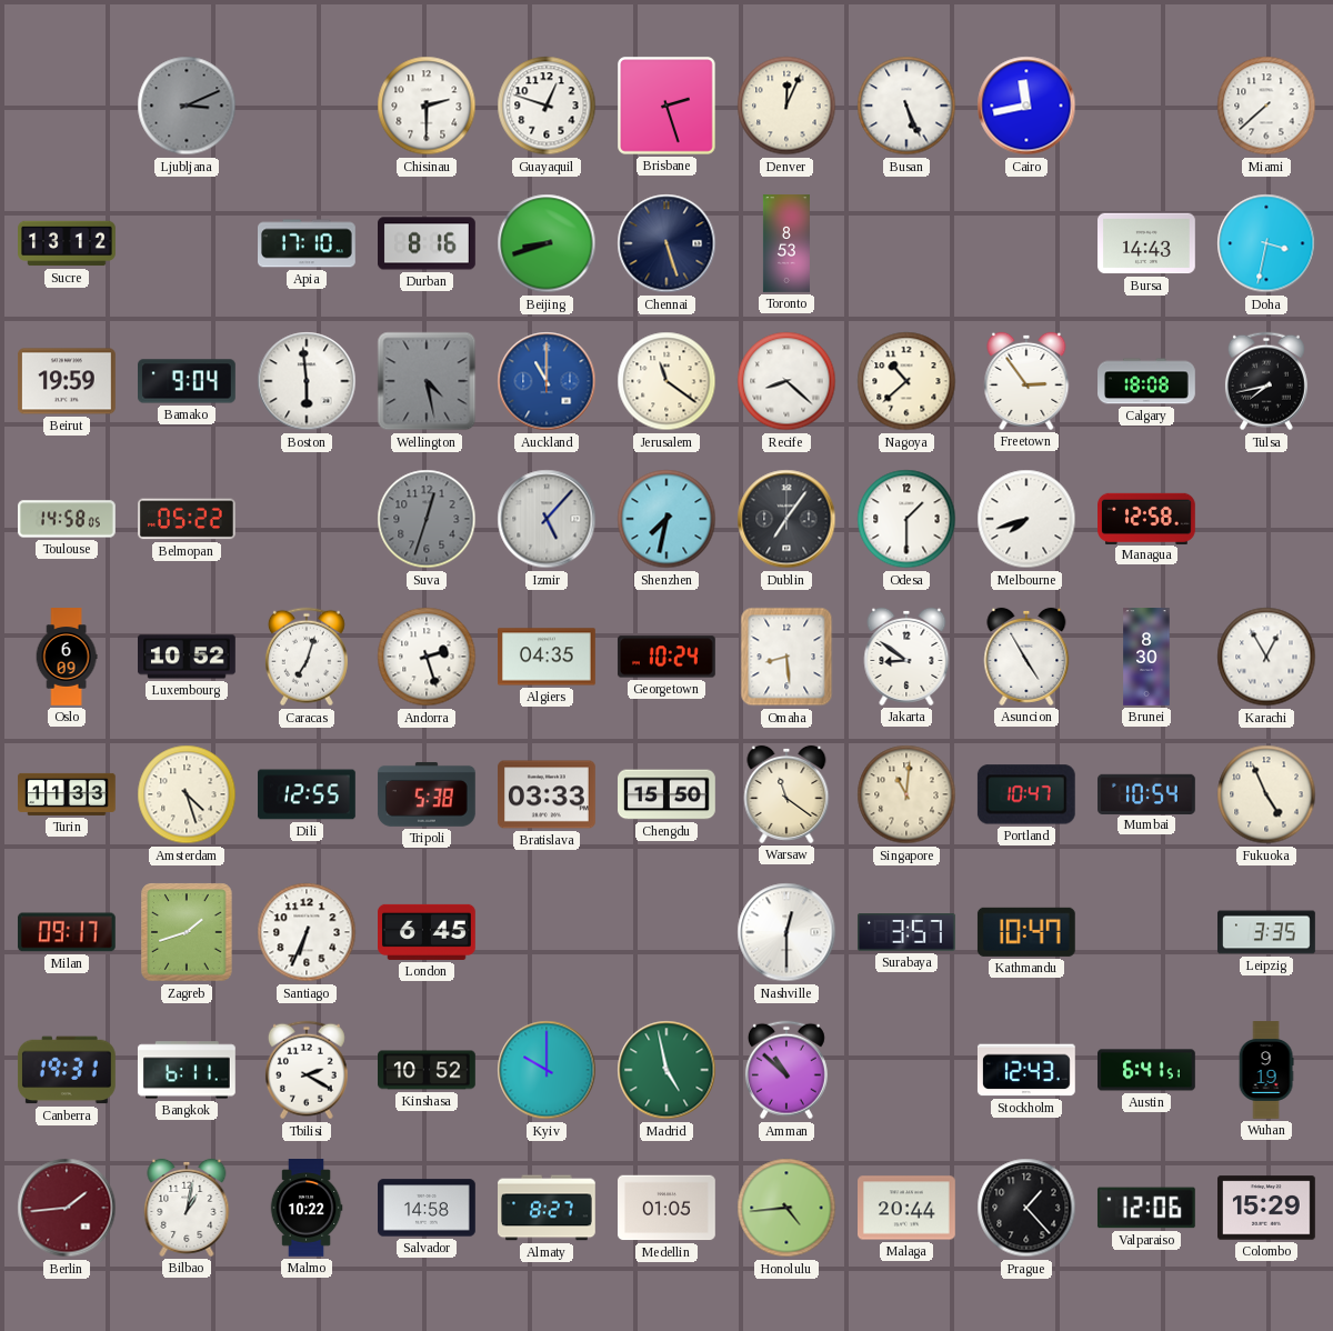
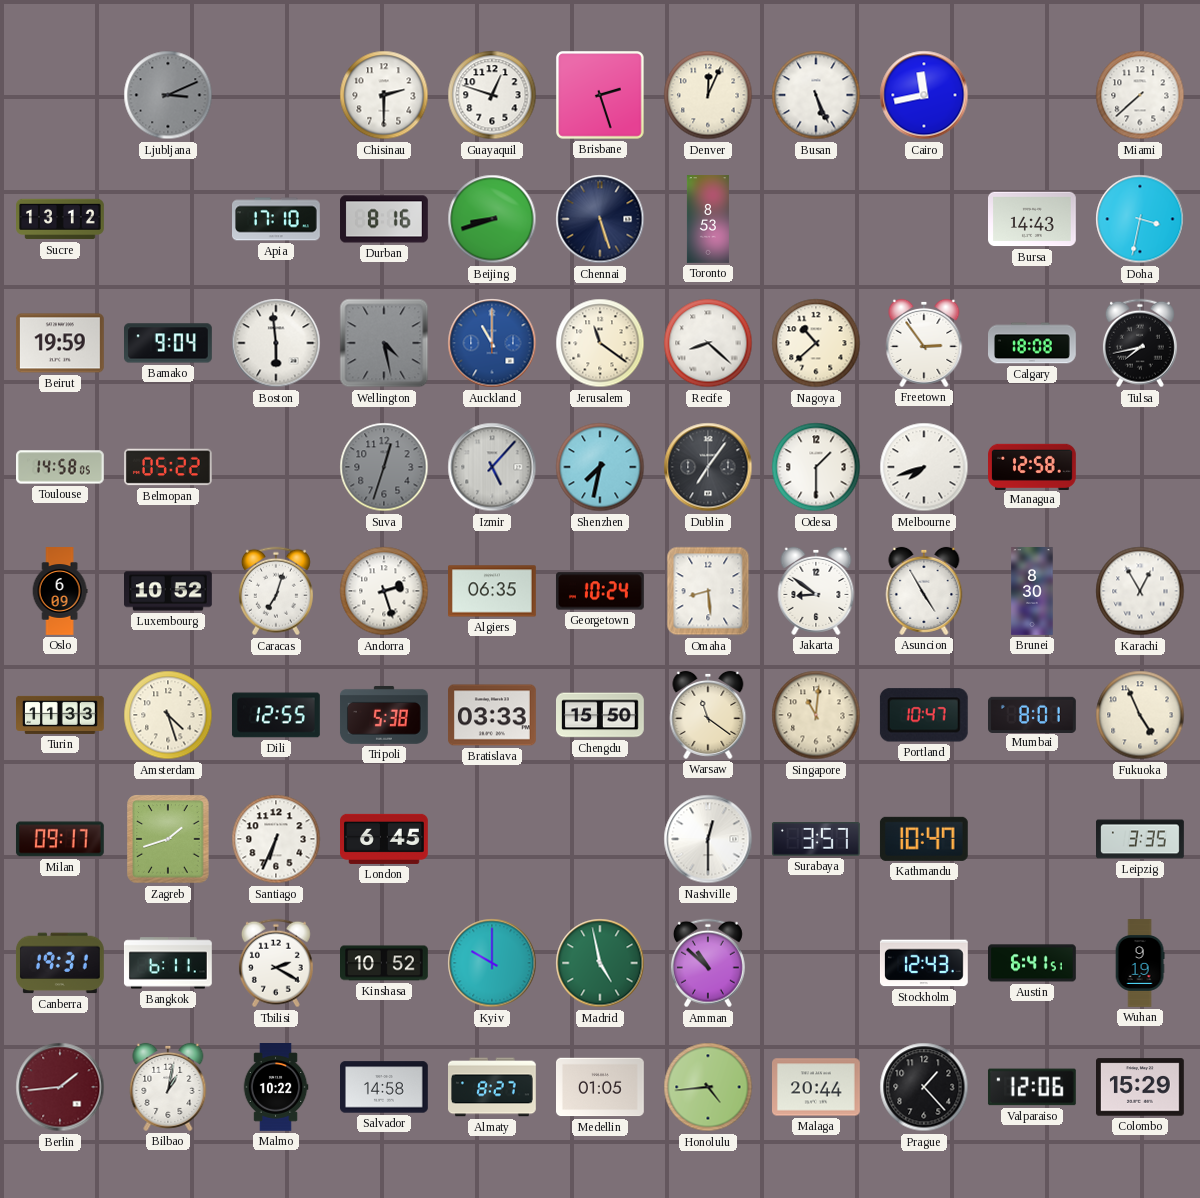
Algiers: 04:35 -> 06:35 (493, 591)
Mumbai: 10:54 -> 8:01 (1033, 714)
